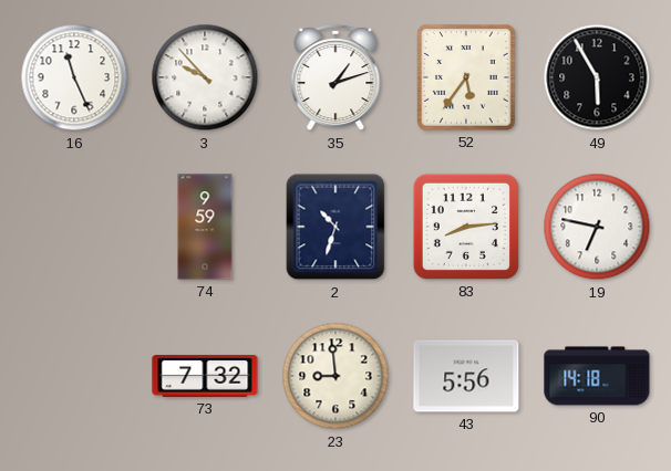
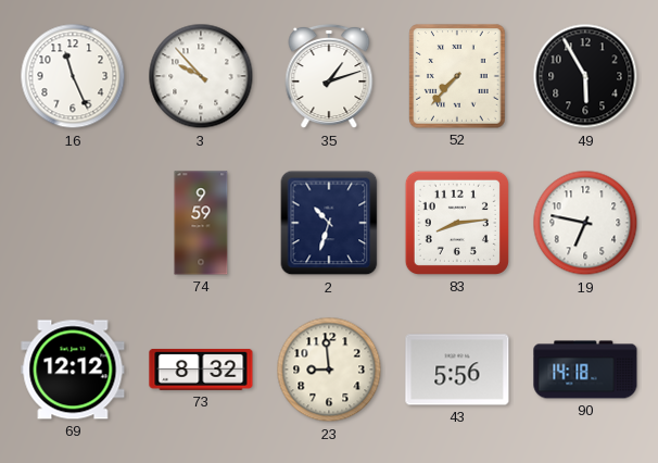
52: 5:36 -> 7:37 (457, 76)
69: none -> 12:12 (73, 370)
73: 7:32 -> 8:32 (201, 370)
